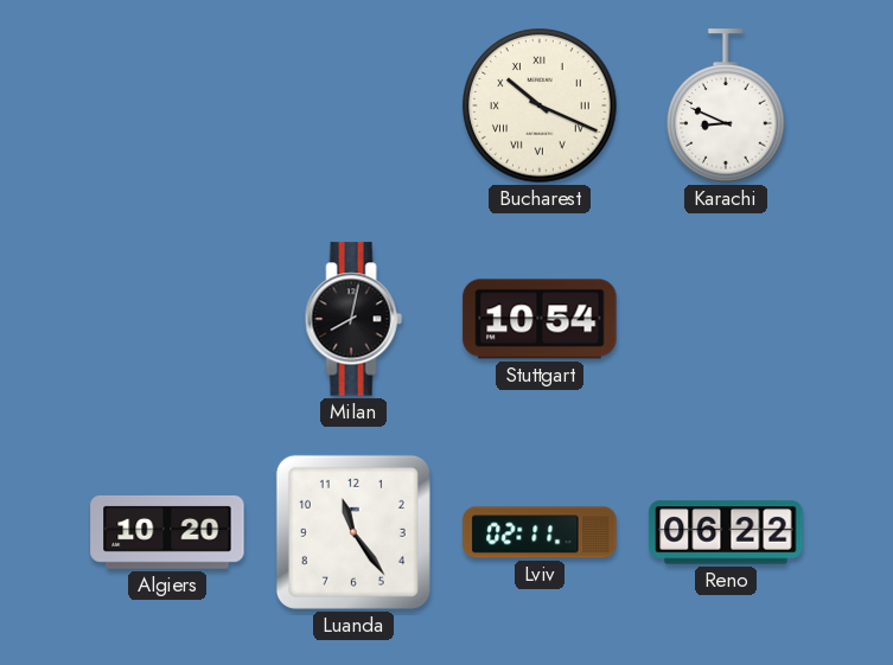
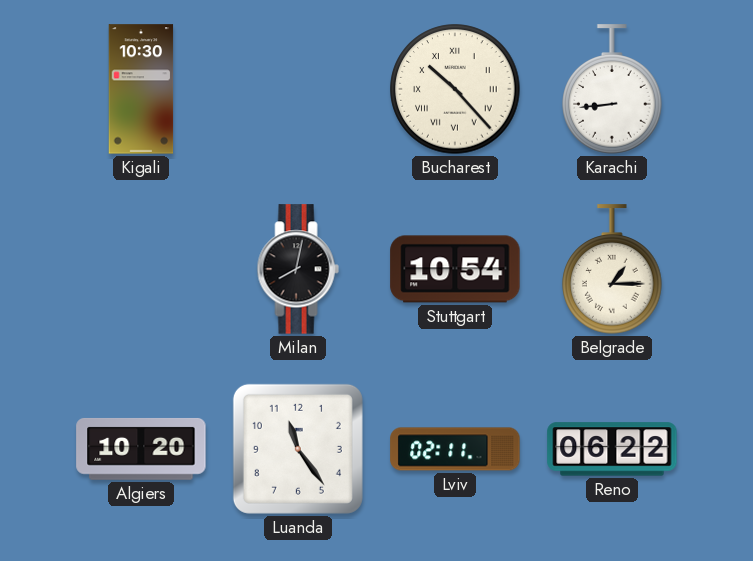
Kigali: none -> 10:30 (141, 89)
Bucharest: 10:19 -> 10:23 (455, 89)
Karachi: 8:49 -> 8:44 (612, 89)
Belgrade: none -> 1:15 (612, 269)
